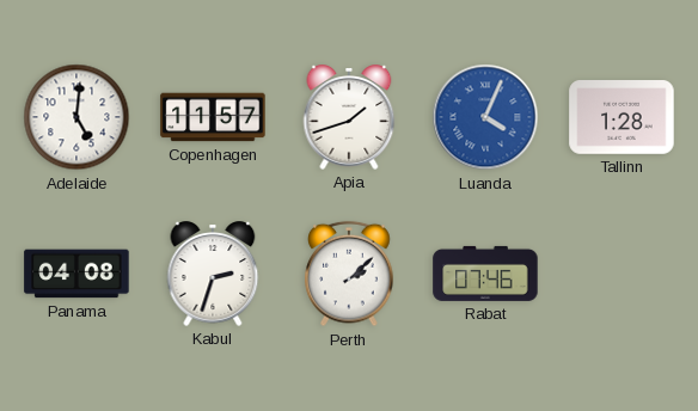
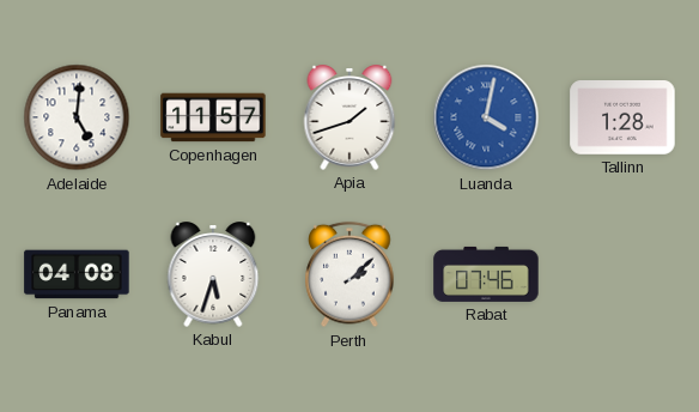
Luanda: 4:04 -> 4:02 (486, 117)
Kabul: 2:33 -> 5:33 (213, 274)
